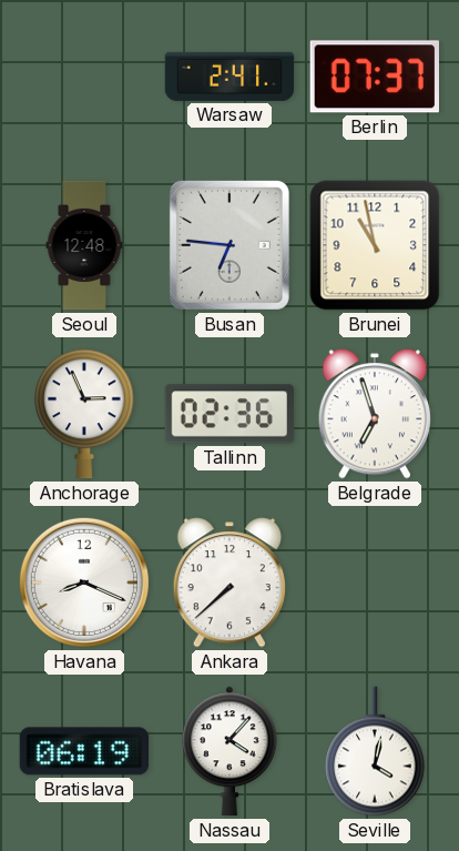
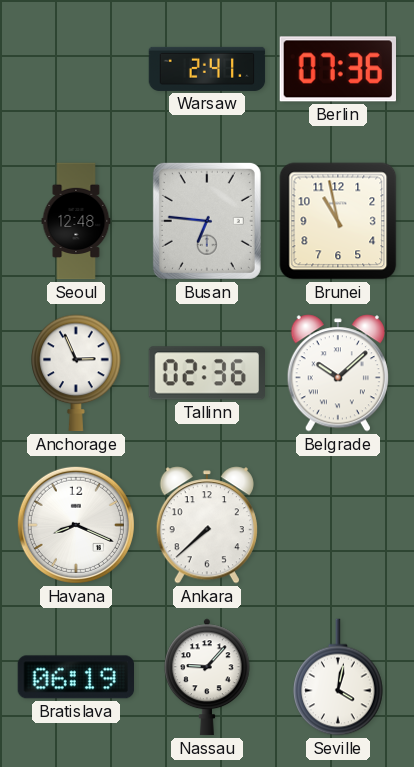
Berlin: 07:37 -> 07:36 (337, 69)
Belgrade: 6:57 -> 10:08 (338, 373)
Nassau: 4:07 -> 9:07 (208, 677)
